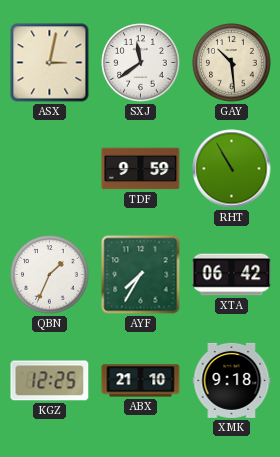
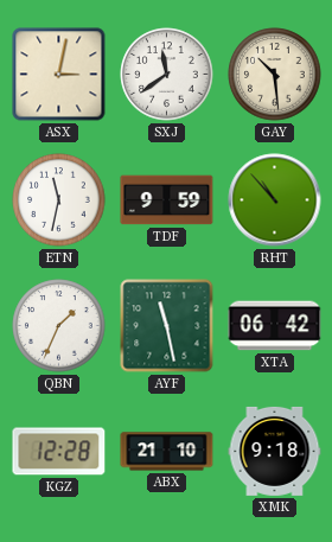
ETN: none -> 11:32 (59, 200)
RHT: 10:55 -> 10:53 (275, 200)
AYF: 7:35 -> 11:28 (167, 326)
KGZ: 12:25 -> 12:28 (59, 452)
